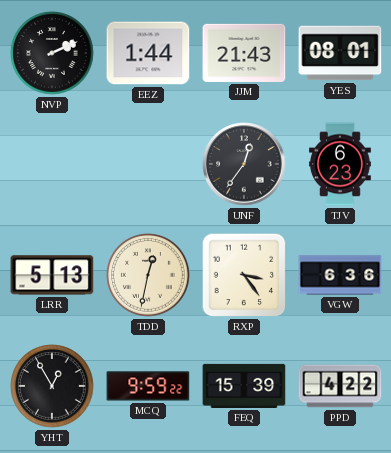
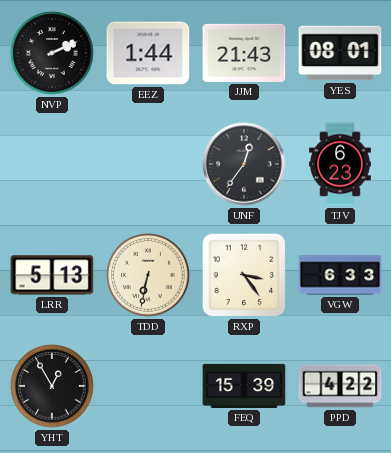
TDD: 12:32 -> 6:32 (148, 275)
VGW: 6:36 -> 6:33 (340, 275)
MCQ: 9:59 -> none (148, 386)
